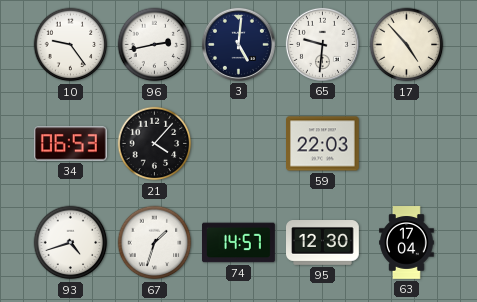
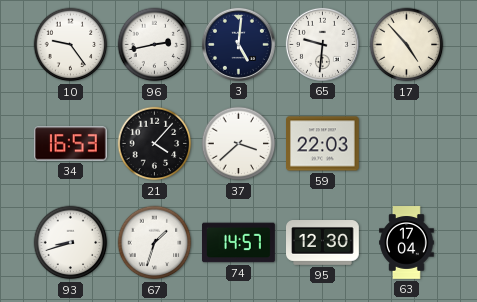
34: 06:53 -> 16:53 (71, 144)
37: none -> 3:38 (239, 144)
93: 4:42 -> 8:42 (71, 243)
